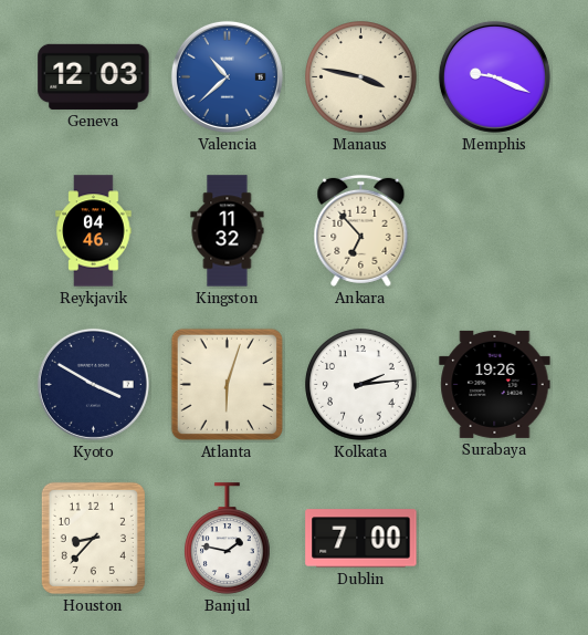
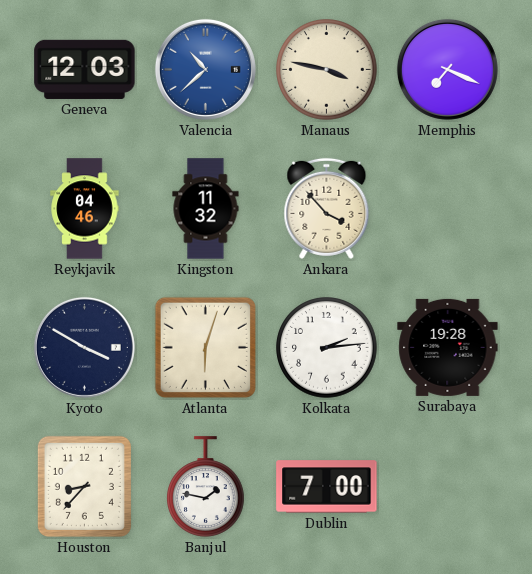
Memphis: 9:19 -> 7:19 (447, 69)
Ankara: 6:53 -> 3:53 (327, 208)
Surabaya: 19:26 -> 19:28 (448, 347)
